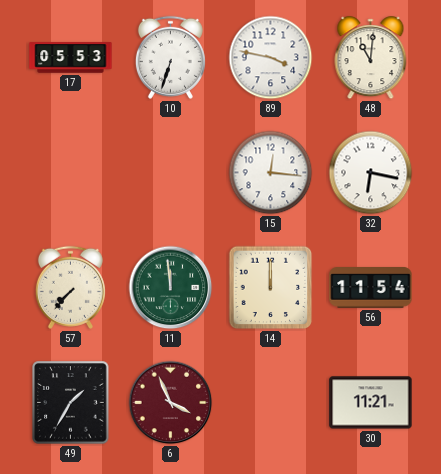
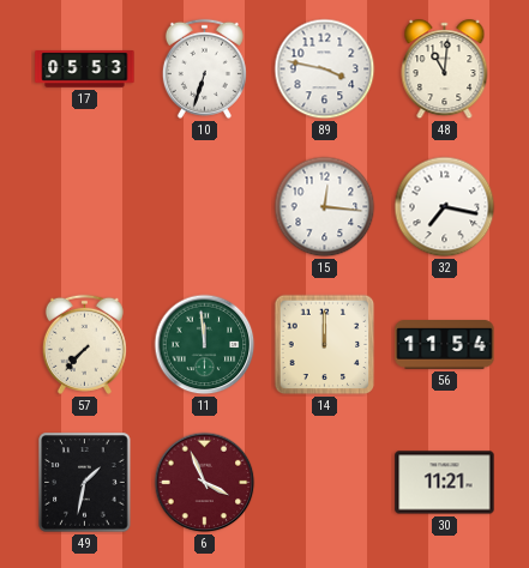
32: 6:17 -> 7:17 (445, 207)
49: 1:35 -> 1:32 (85, 483)
